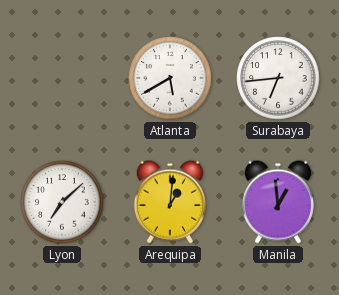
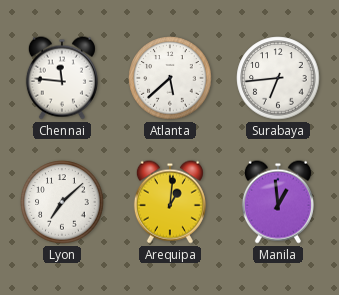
Chennai: none -> 11:46 (62, 78)
Atlanta: 5:40 -> 5:38 (170, 78)
